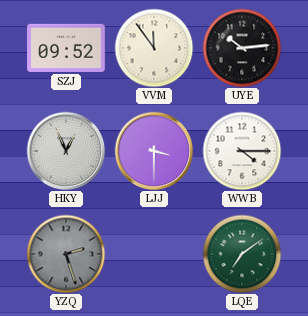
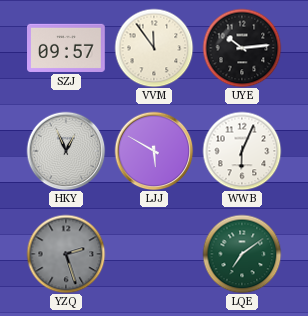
SZJ: 09:52 -> 09:57 (67, 48)
LJJ: 3:30 -> 5:50 (154, 151)
WWB: 4:15 -> 6:04 (242, 151)
